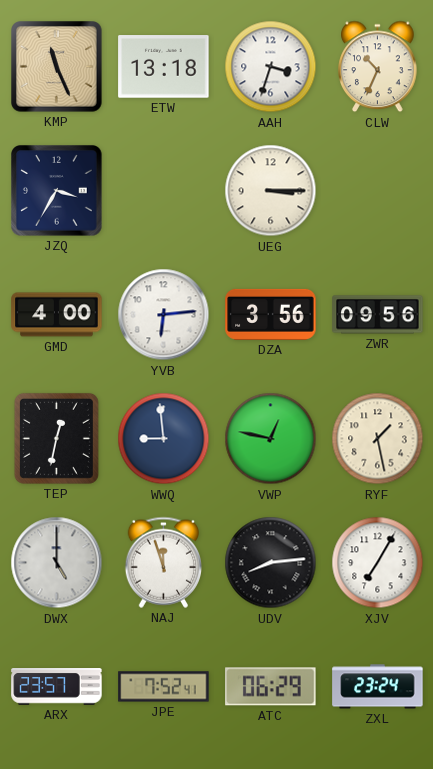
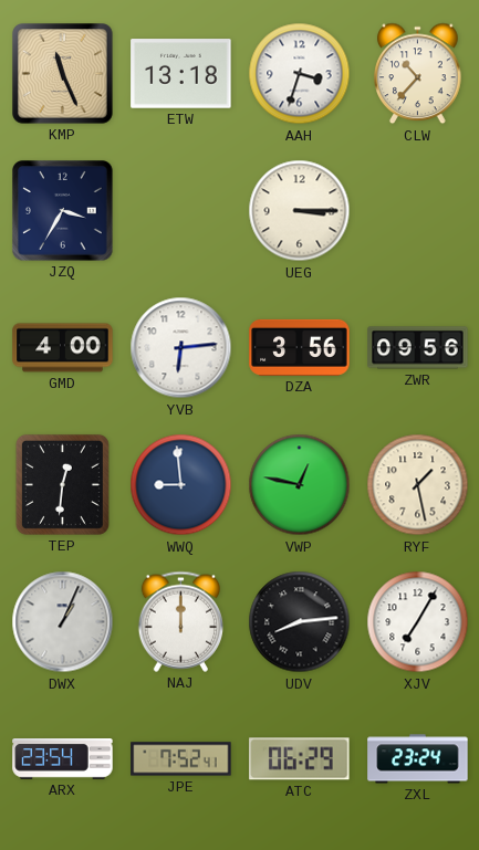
CLW: 10:34 -> 10:37 (418, 74)
TEP: 12:32 -> 12:31 (62, 484)
DWX: 5:00 -> 1:04 (63, 622)
NAJ: 11:57 -> 12:00 (180, 621)
ARX: 23:57 -> 23:54 (63, 759)
